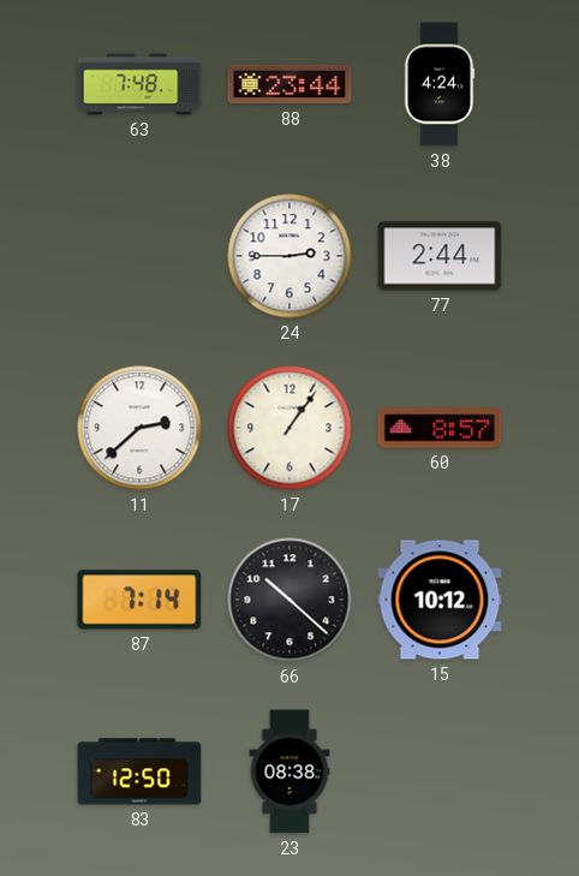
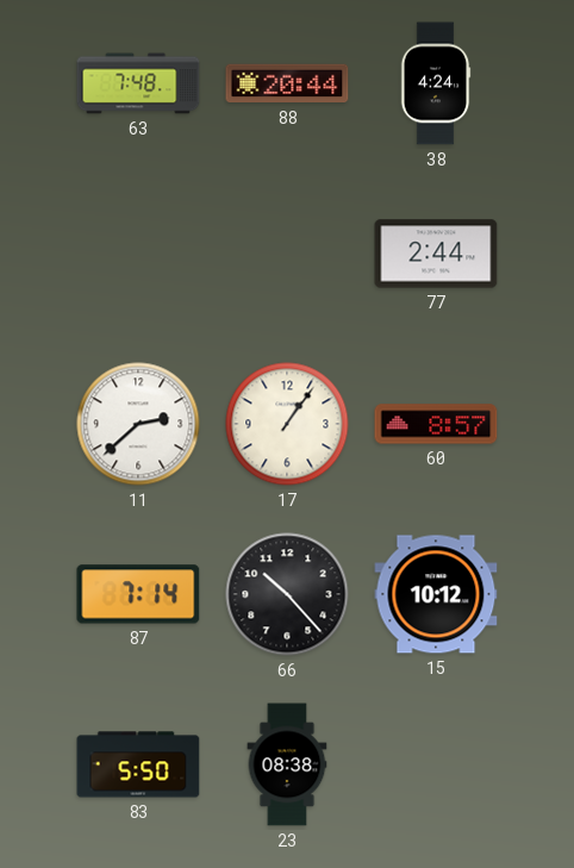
88: 23:44 -> 20:44 (287, 83)
24: 2:45 -> none (289, 256)
66: 10:22 -> 10:23 (287, 594)
83: 12:50 -> 5:50 (138, 764)
